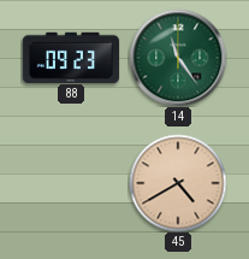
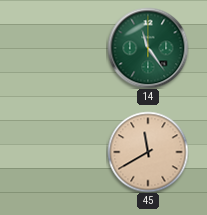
88: 09:23 -> none (70, 57)
45: 4:40 -> 11:40 (148, 152)
